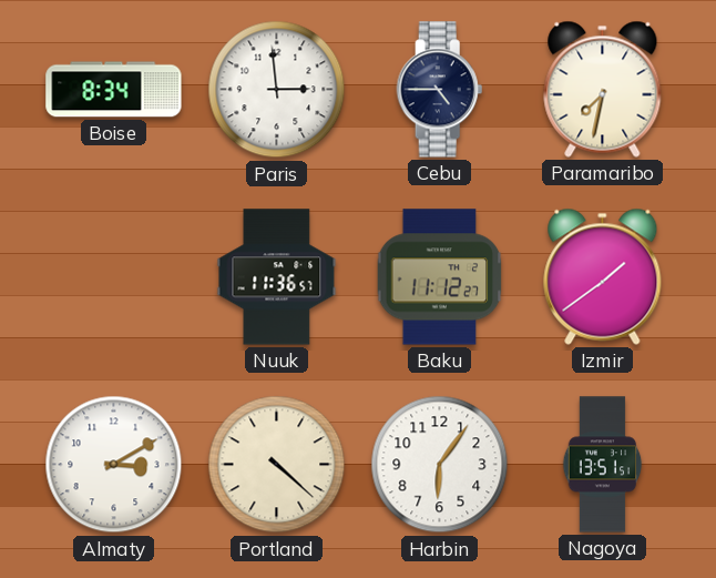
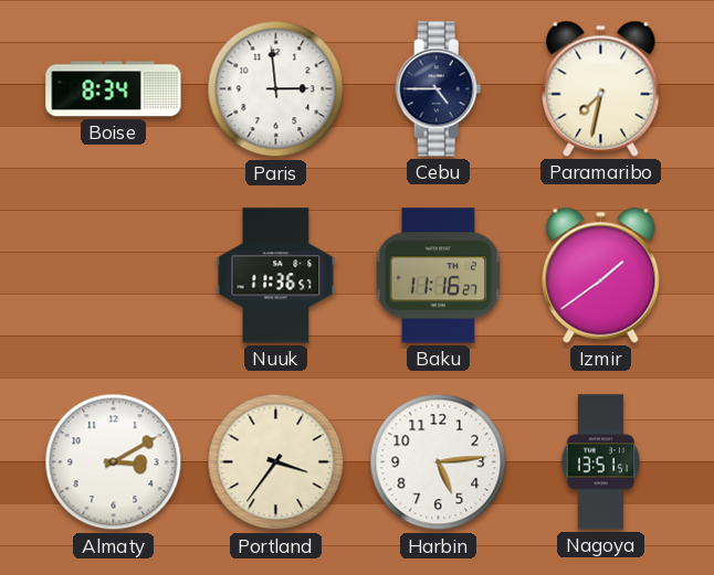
Baku: 11:12 -> 11:16 (439, 276)
Portland: 4:22 -> 3:36 (276, 462)
Harbin: 6:06 -> 5:14 (439, 462)
